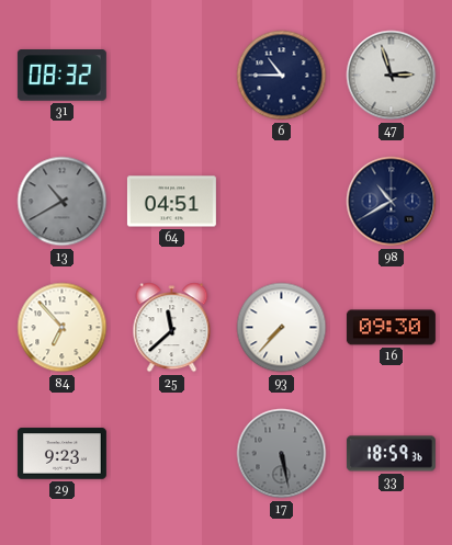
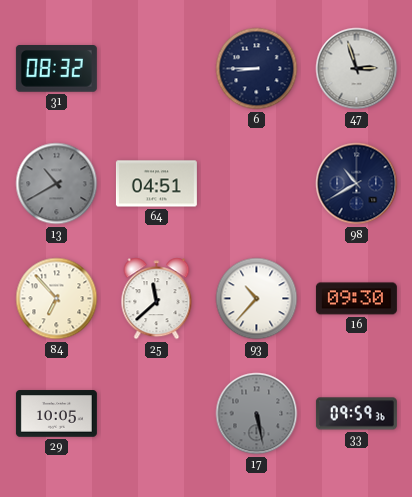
6: 10:45 -> 8:45 (257, 69)
93: 7:37 -> 10:37 (257, 299)
29: 9:23 -> 10:05 (56, 414)
33: 18:59 -> 09:59 (356, 414)
